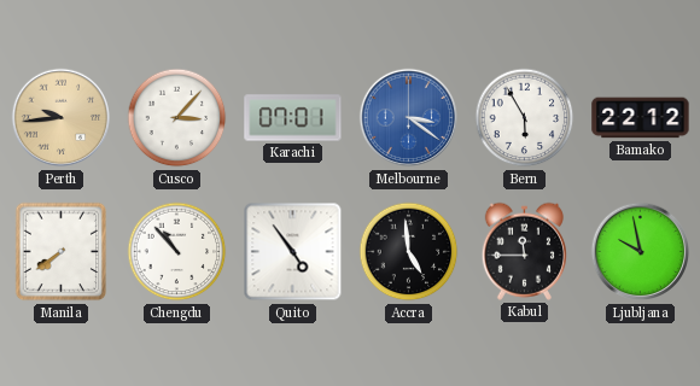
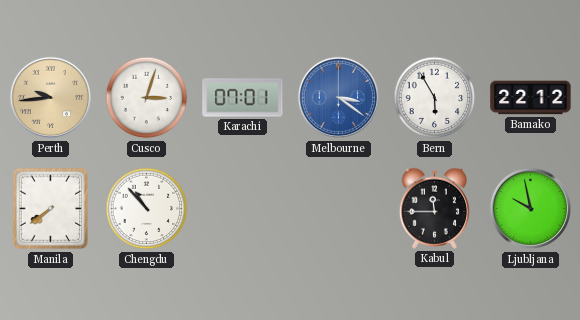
Cusco: 3:07 -> 3:03 (147, 98)
Quito: 4:54 -> none (293, 252)
Accra: 4:59 -> none (409, 252)
